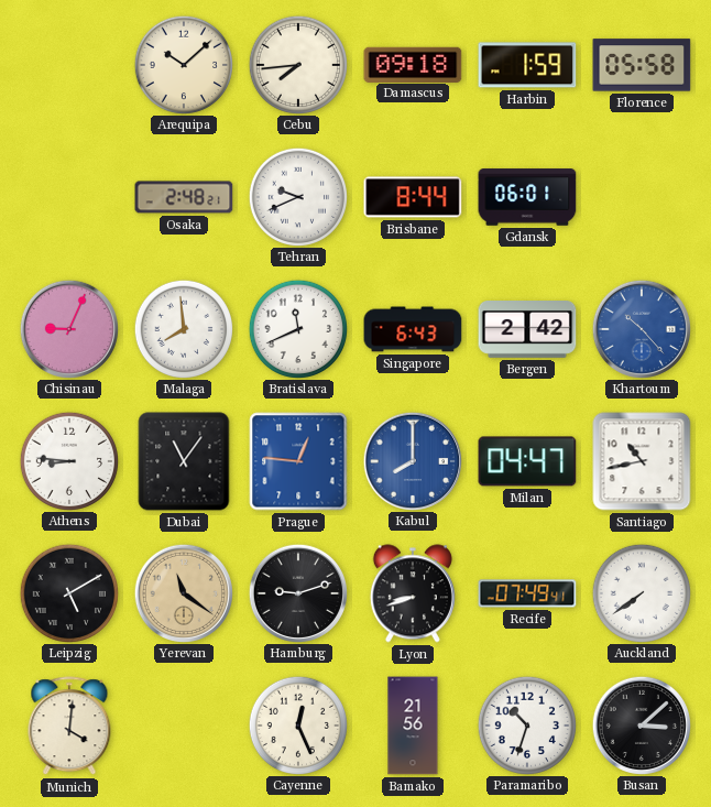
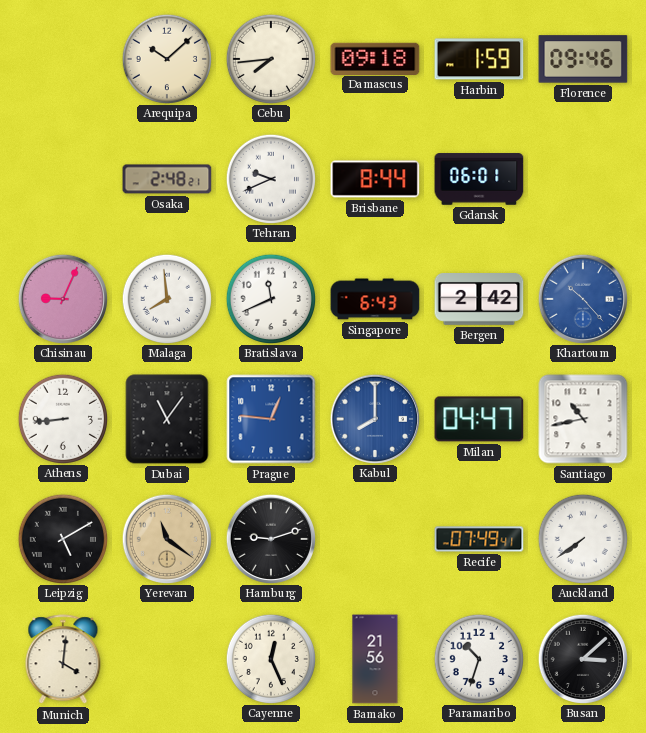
Florence: 05:58 -> 09:46 (583, 59)
Athens: 8:46 -> 8:44 (62, 418)
Lyon: 8:42 -> none (413, 593)
